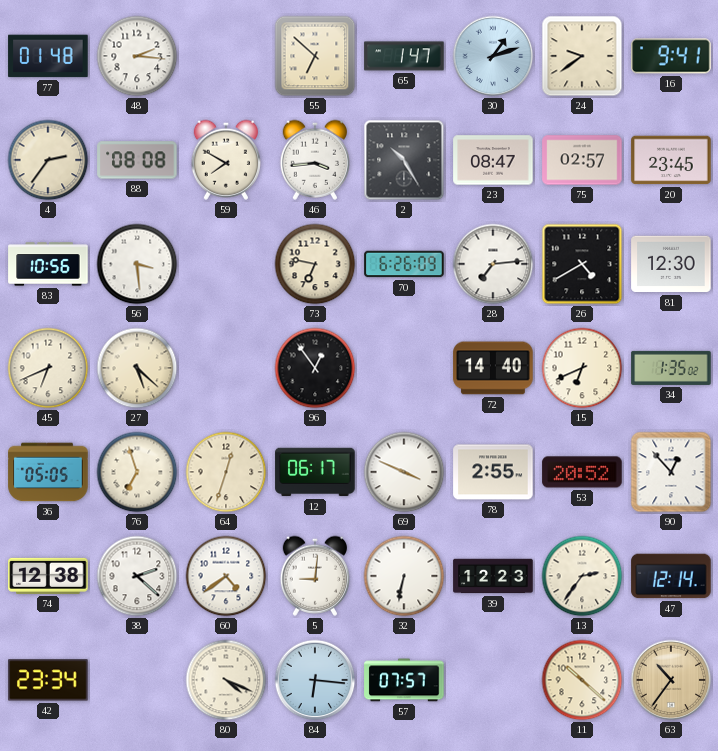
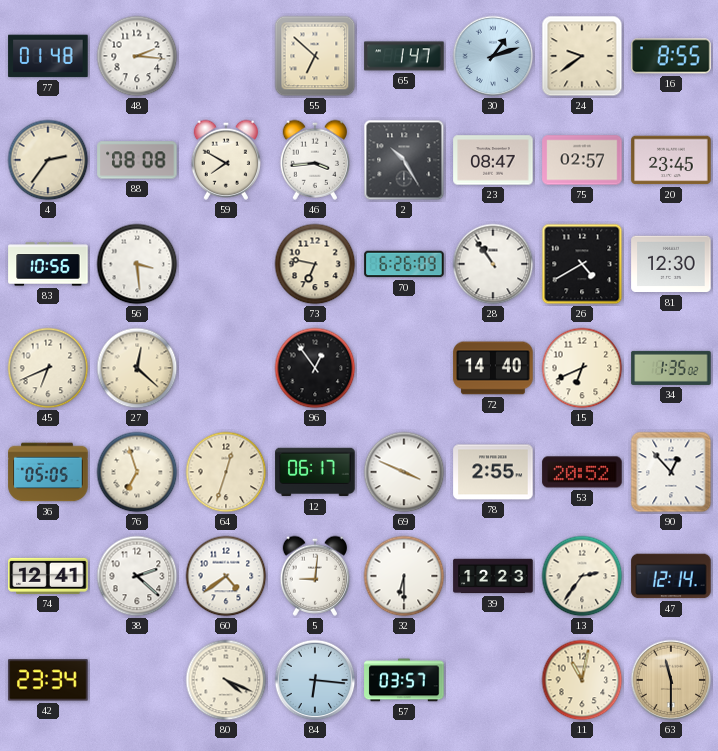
16: 9:41 -> 8:55 (671, 56)
28: 7:14 -> 10:54 (493, 264)
27: 5:22 -> 12:22 (137, 368)
74: 12:38 -> 12:41 (48, 576)
32: 6:32 -> 6:30 (404, 576)
57: 07:57 -> 03:57 (404, 680)
11: 10:22 -> 11:02 (582, 680)
63: 10:36 -> 11:30 (671, 680)
